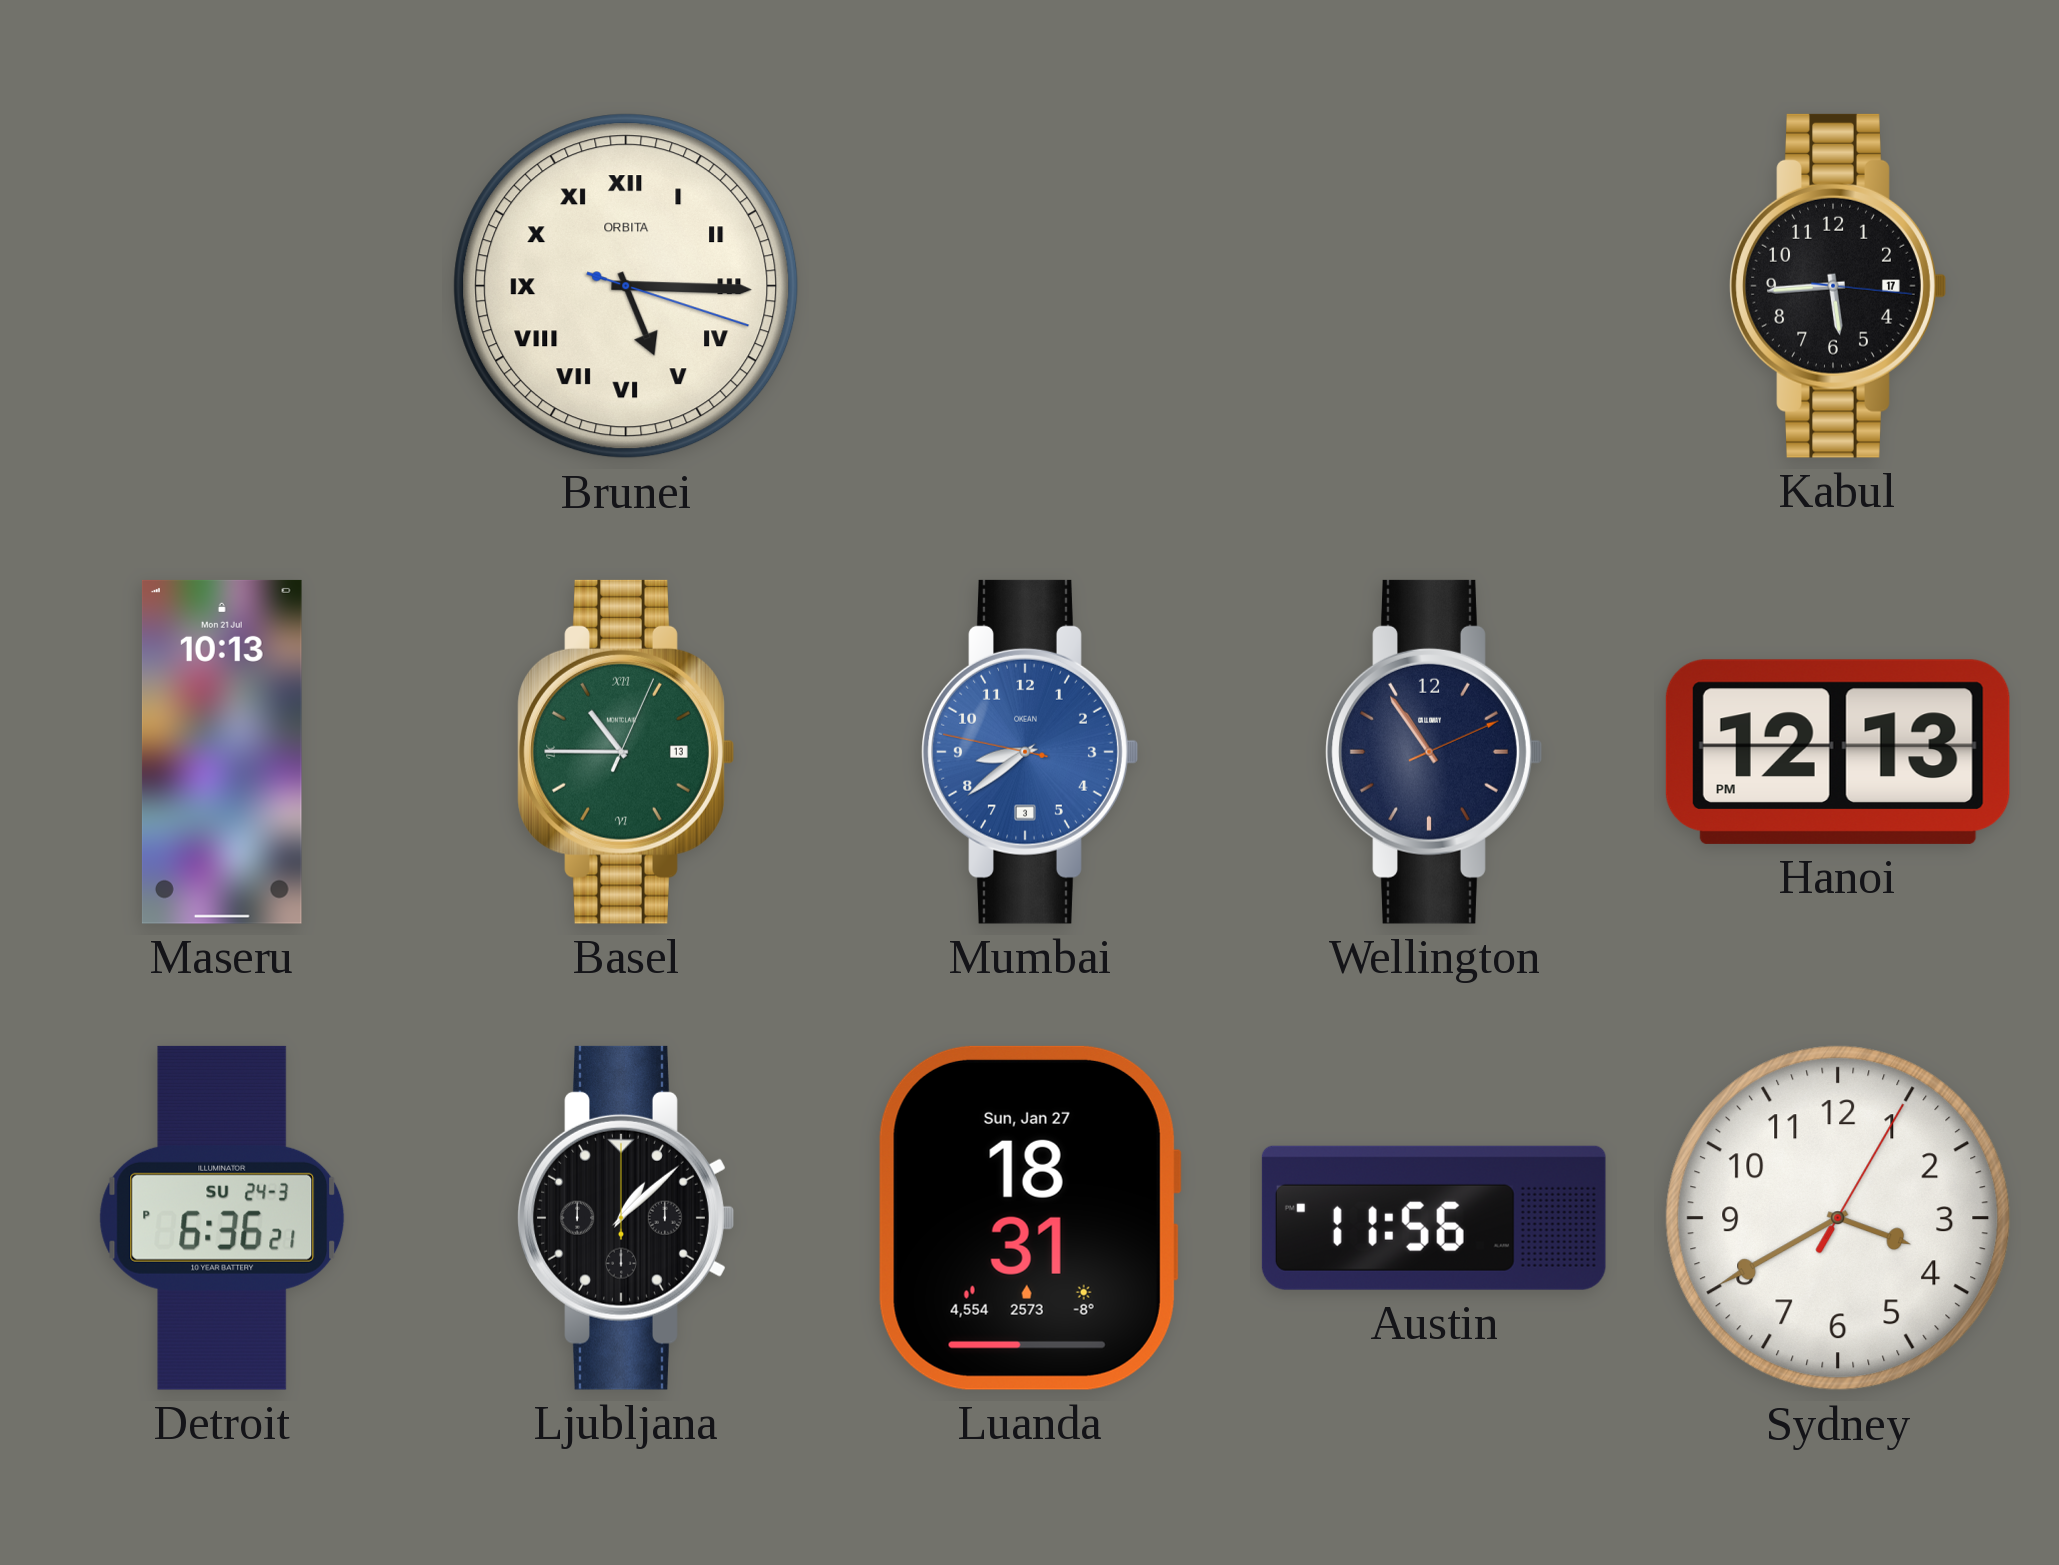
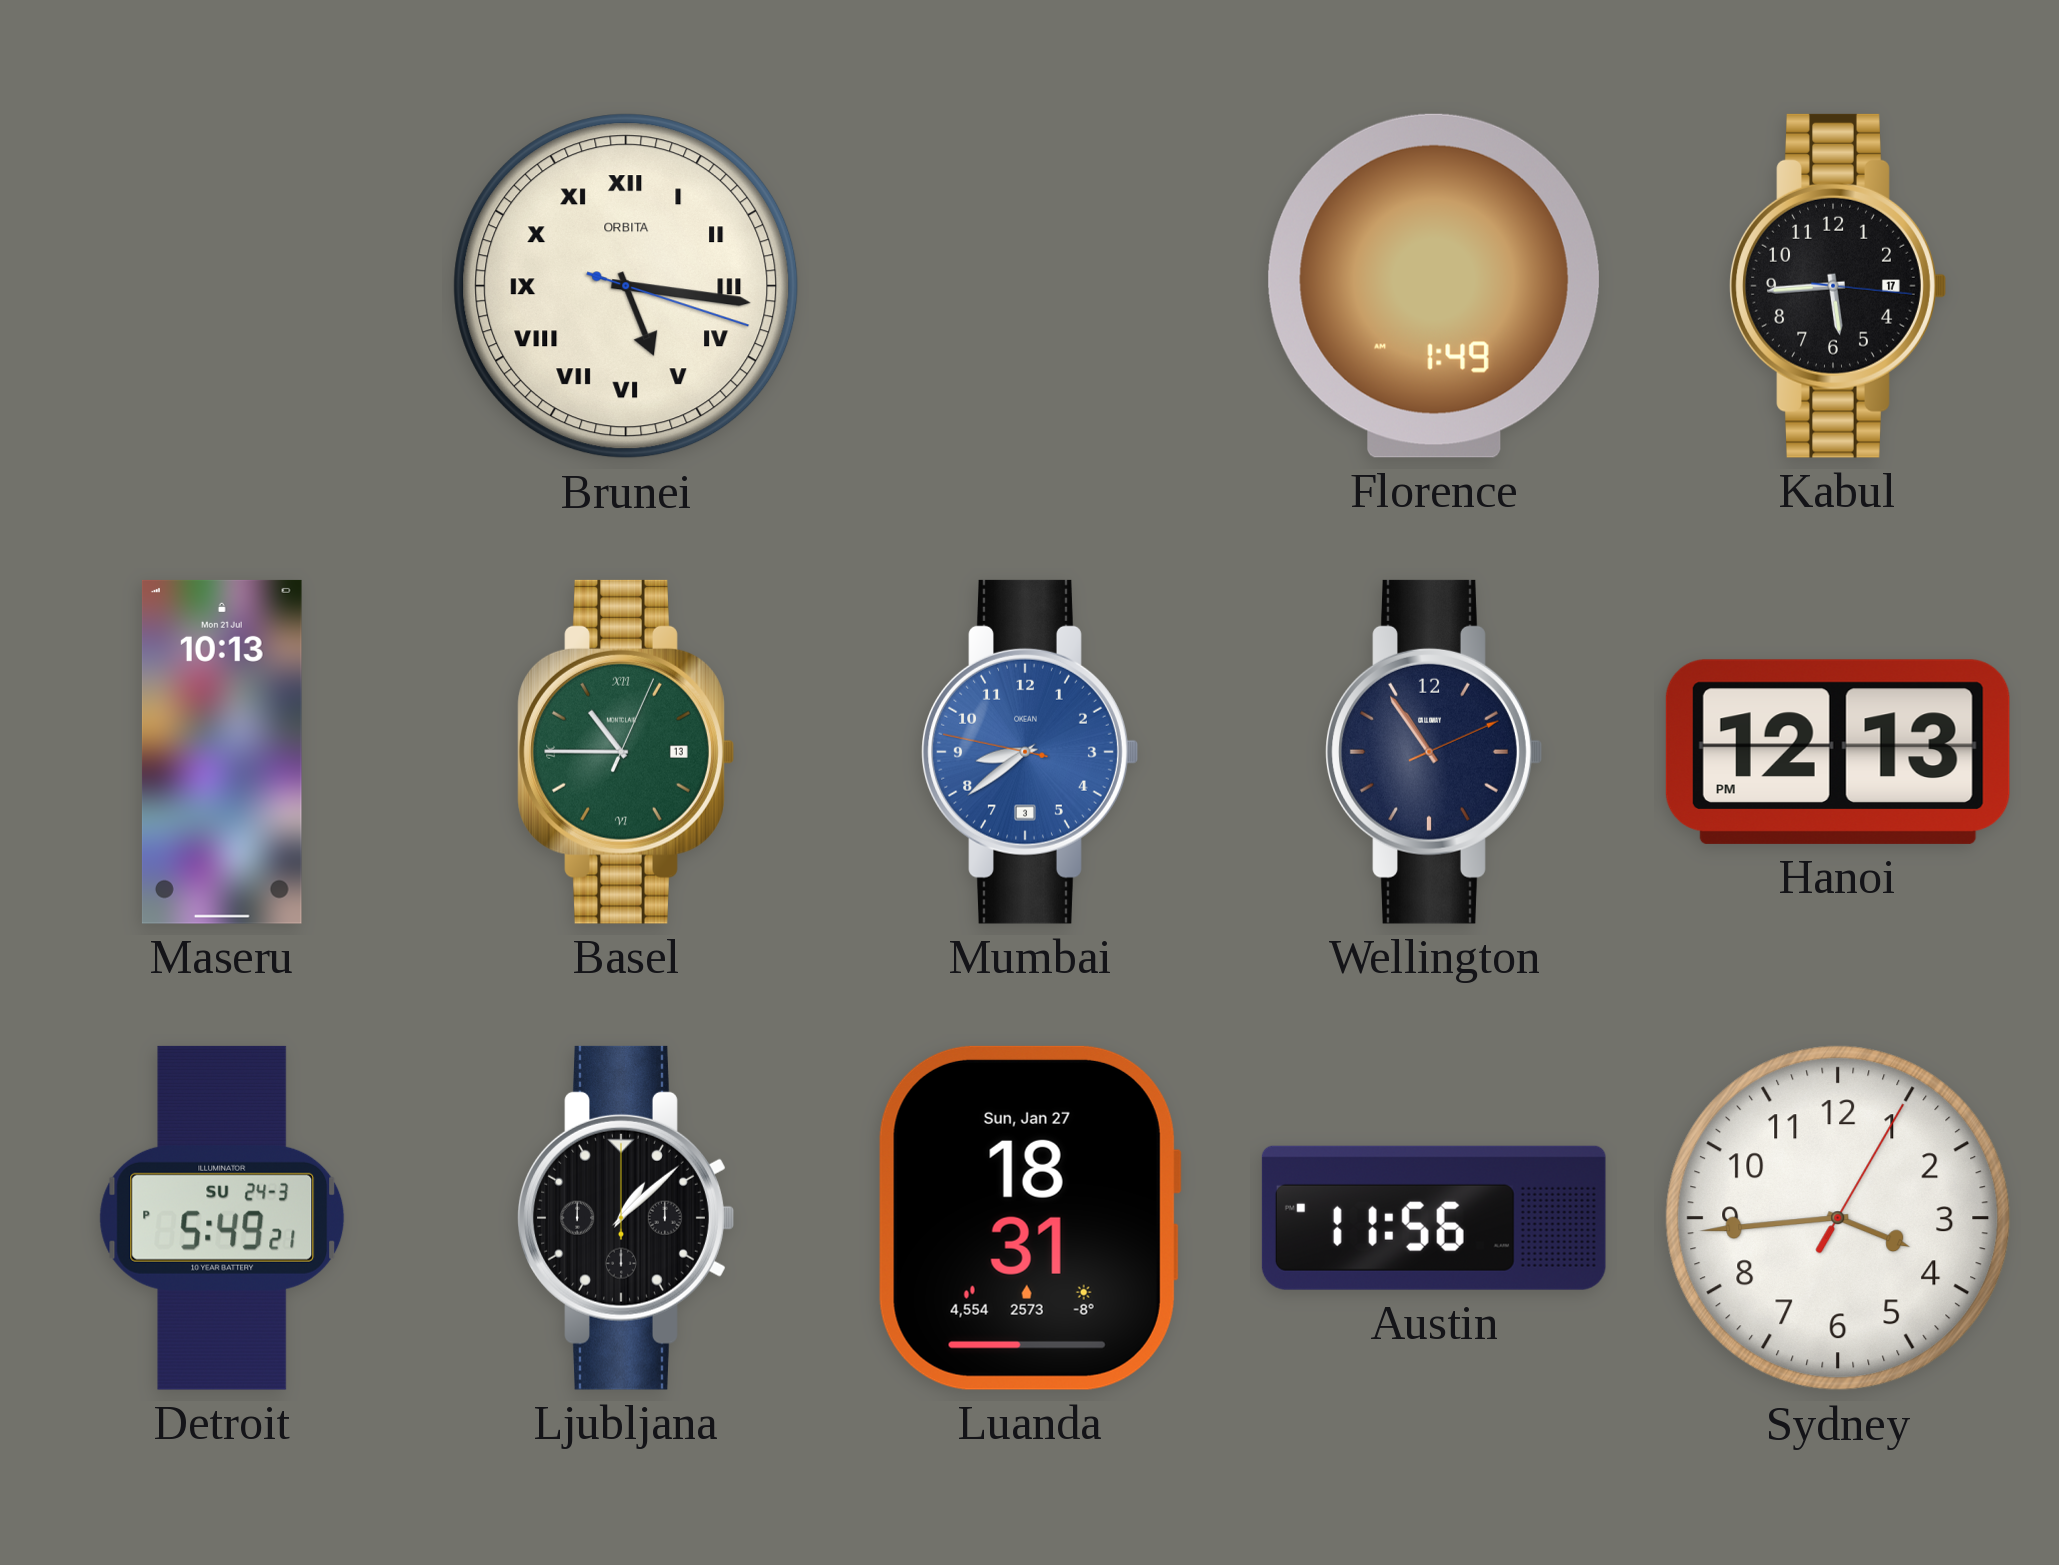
Brunei: 5:15 -> 5:16 (626, 286)
Florence: none -> 1:49 (1434, 286)
Detroit: 6:36 -> 5:49 (222, 1218)
Sydney: 3:40 -> 3:44 (1838, 1218)
